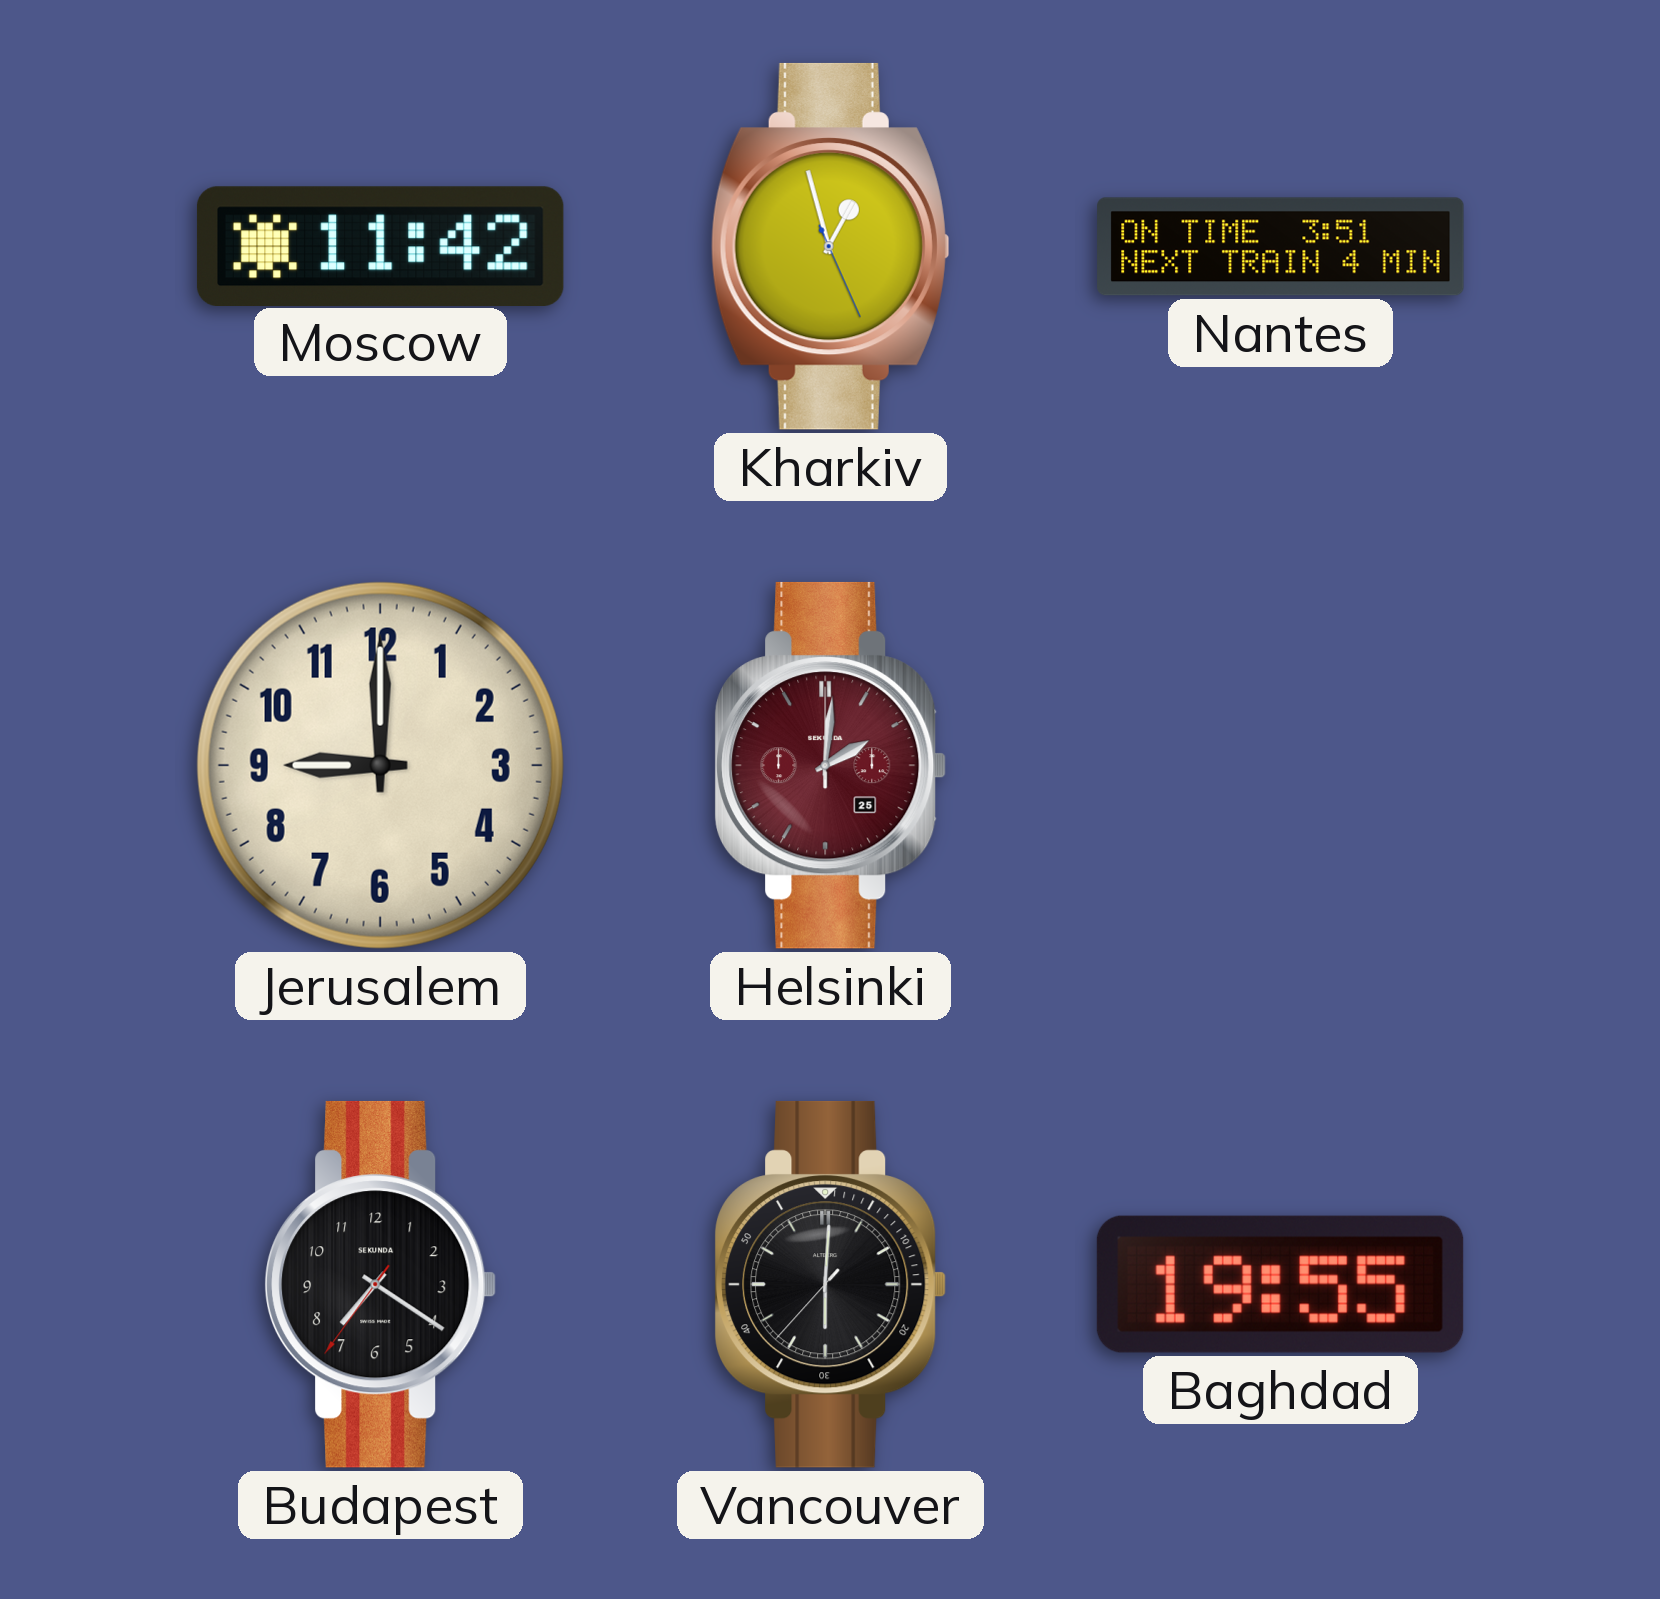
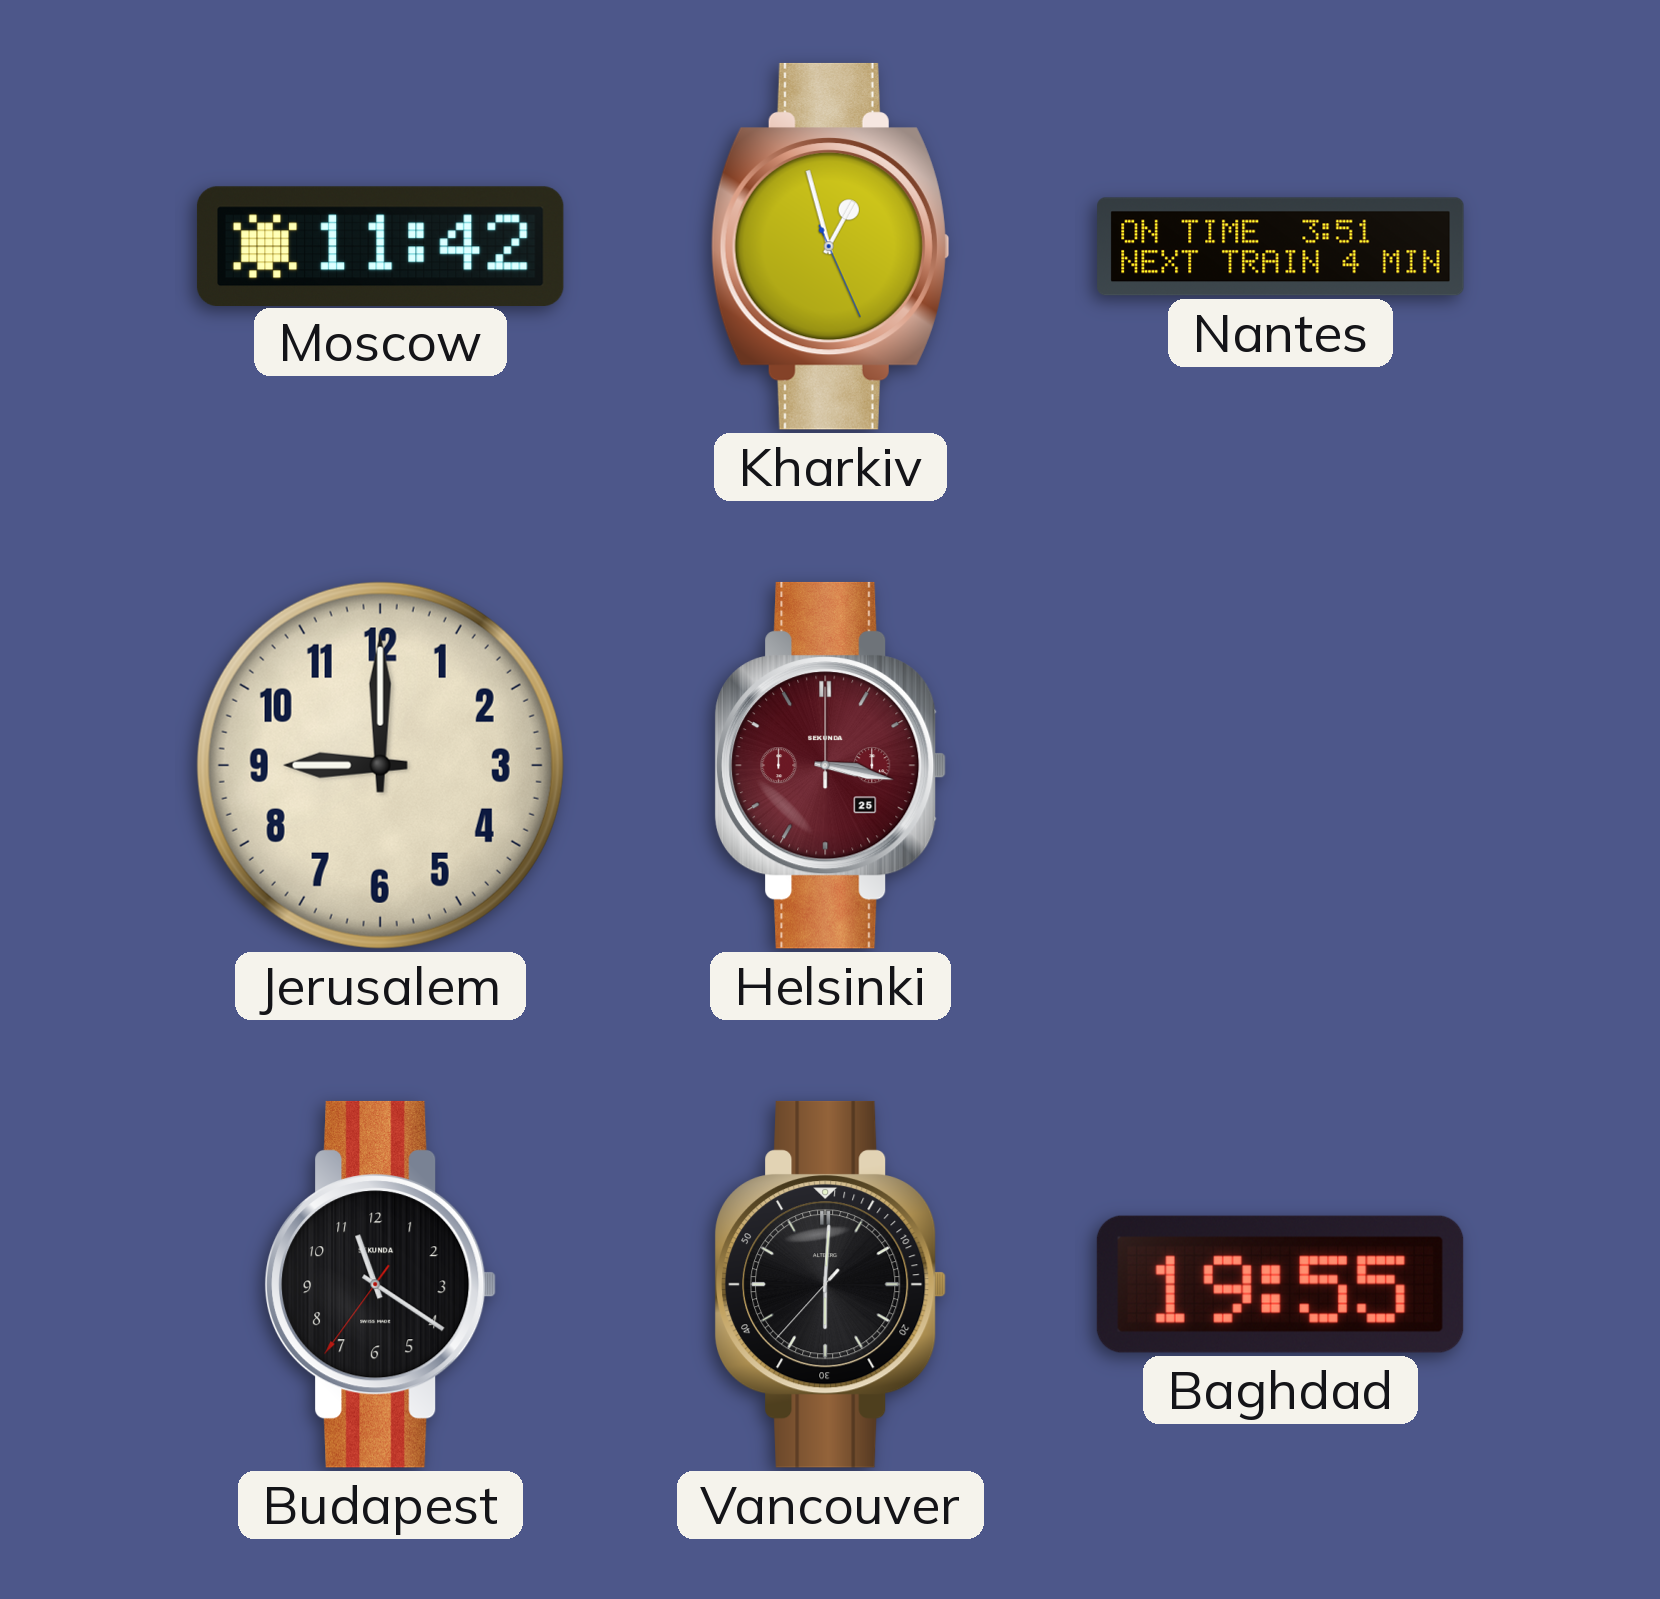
Helsinki: 2:01 -> 3:17 (831, 765)
Budapest: 7:20 -> 11:20 (381, 1284)
